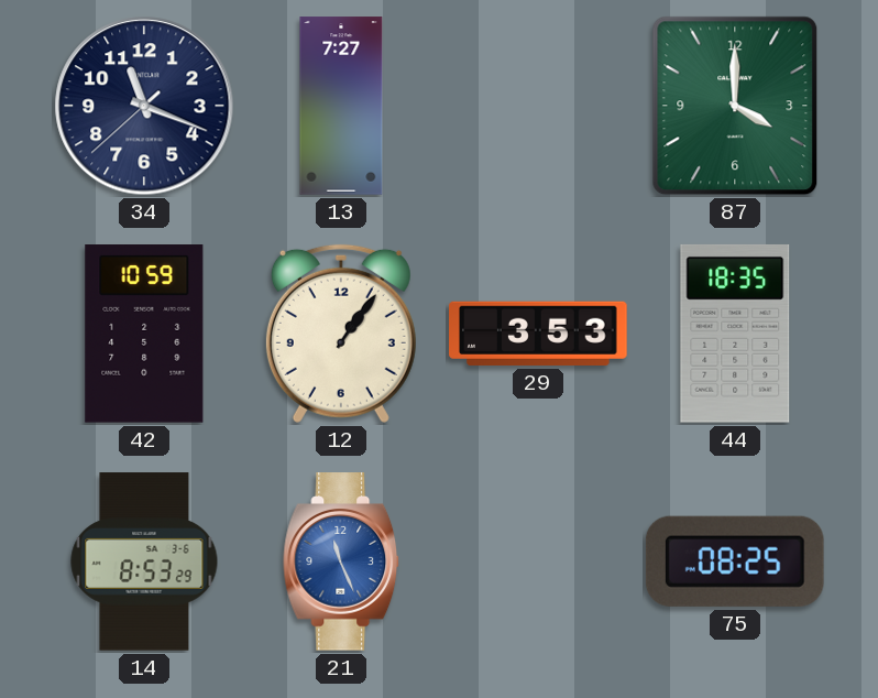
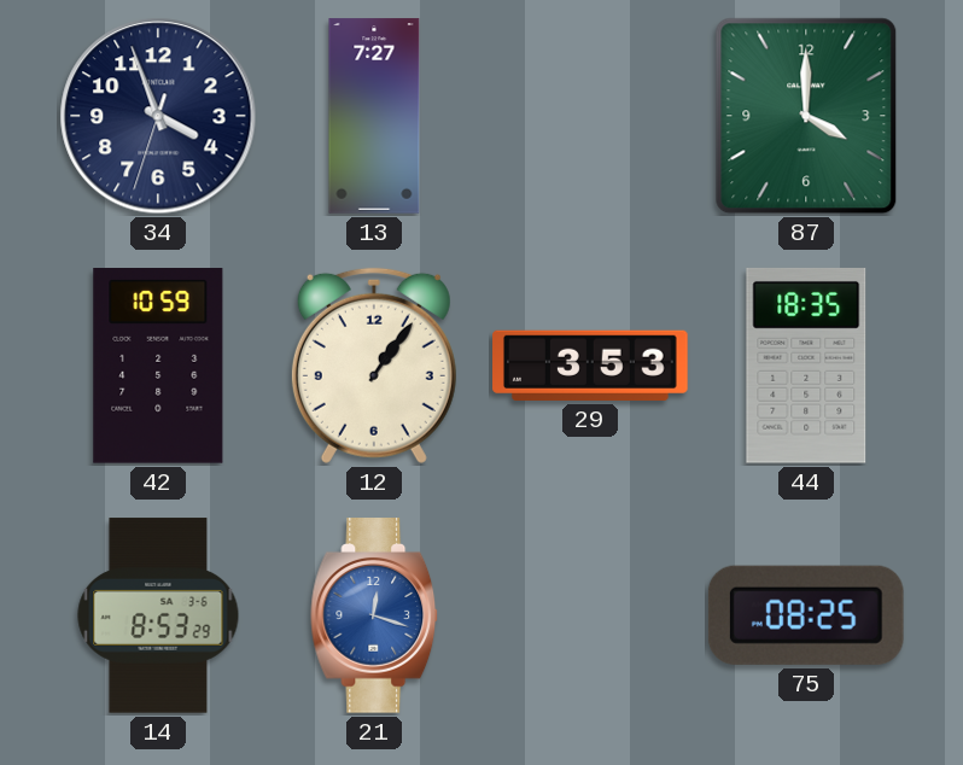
34: 11:18 -> 3:56 (158, 116)
21: 11:26 -> 12:18 (375, 615)
